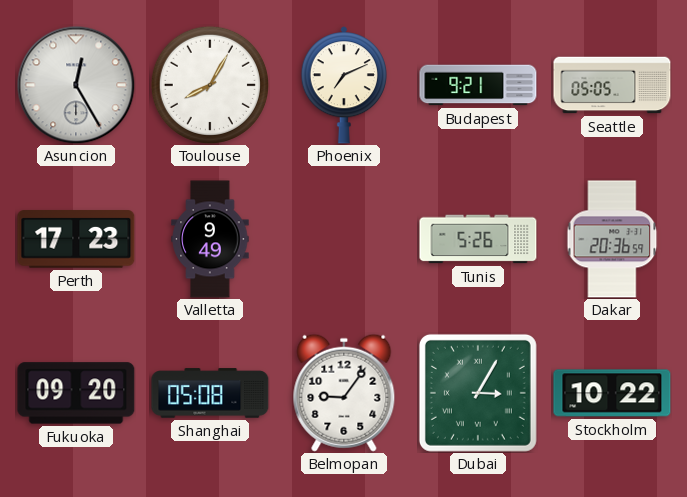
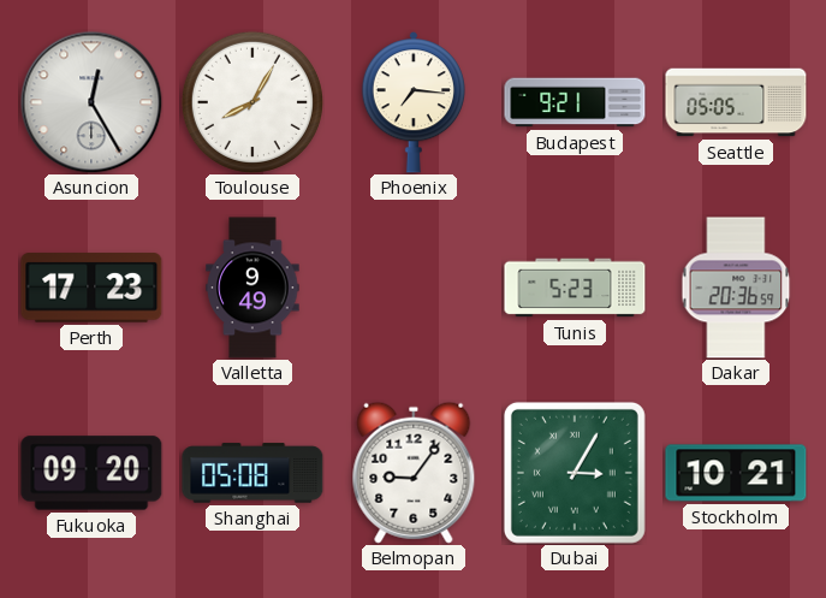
Phoenix: 7:11 -> 7:16 (412, 102)
Tunis: 5:26 -> 5:23 (575, 288)
Stockholm: 10:22 -> 10:21 (736, 473)
